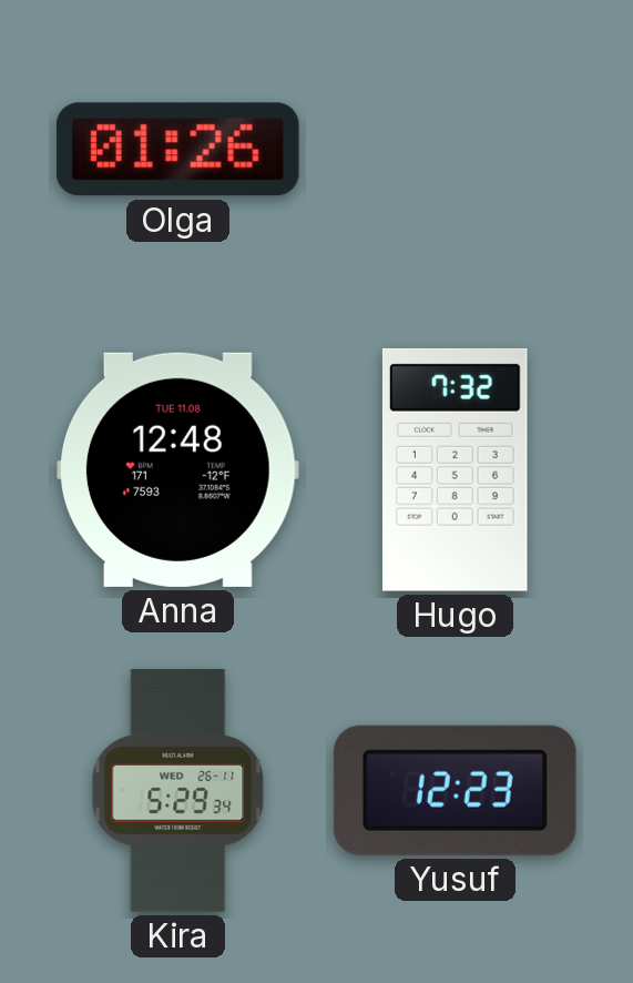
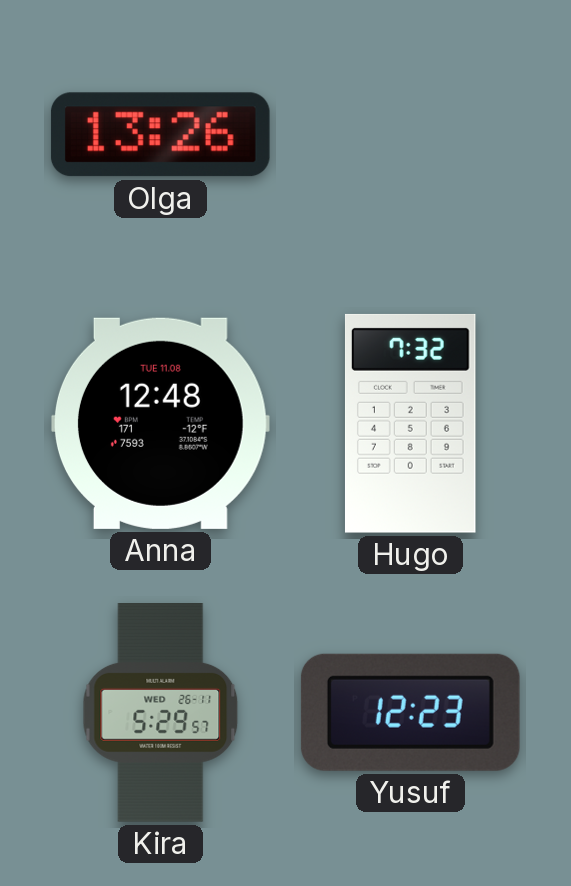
Olga: 01:26 -> 13:26 (160, 135)
Kira: 5:29:34 -> 5:29:57 (161, 713)
